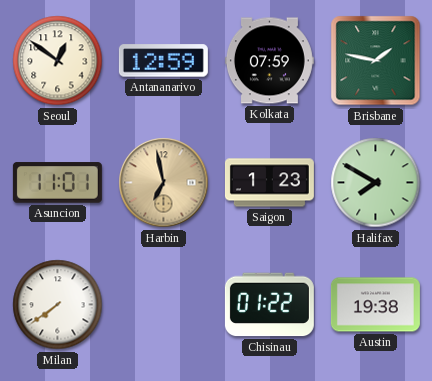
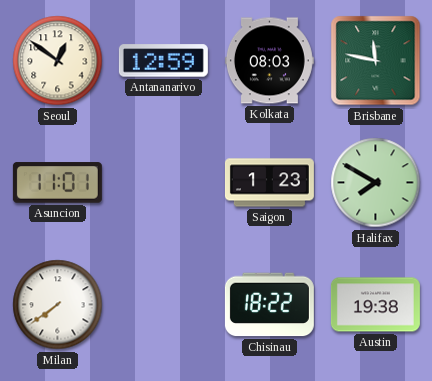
Kolkata: 07:59 -> 08:03 (269, 61)
Brisbane: 1:47 -> 11:47 (376, 61)
Harbin: 6:58 -> none (164, 183)
Chisinau: 01:22 -> 18:22 (269, 305)
